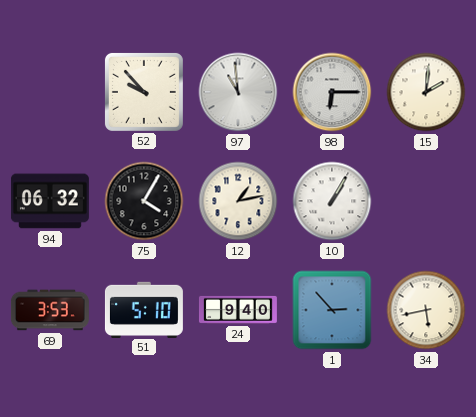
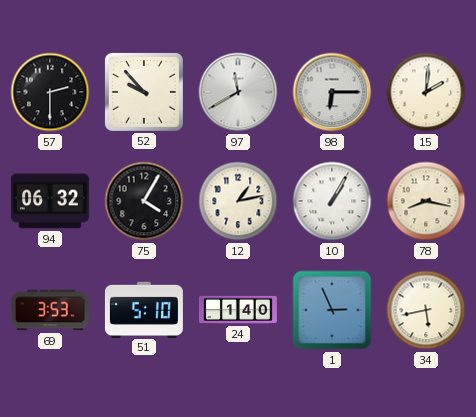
57: none -> 2:30 (50, 92)
97: 10:59 -> 11:40 (238, 92)
78: none -> 8:17 (426, 201)
24: 9:40 -> 1:40 (238, 310)
1: 2:53 -> 2:56 (332, 310)
